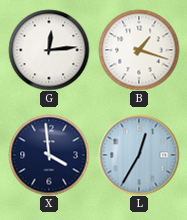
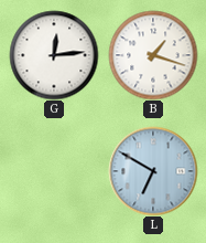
X: 3:59 -> none (49, 155)
L: 12:35 -> 6:50 (153, 171)
